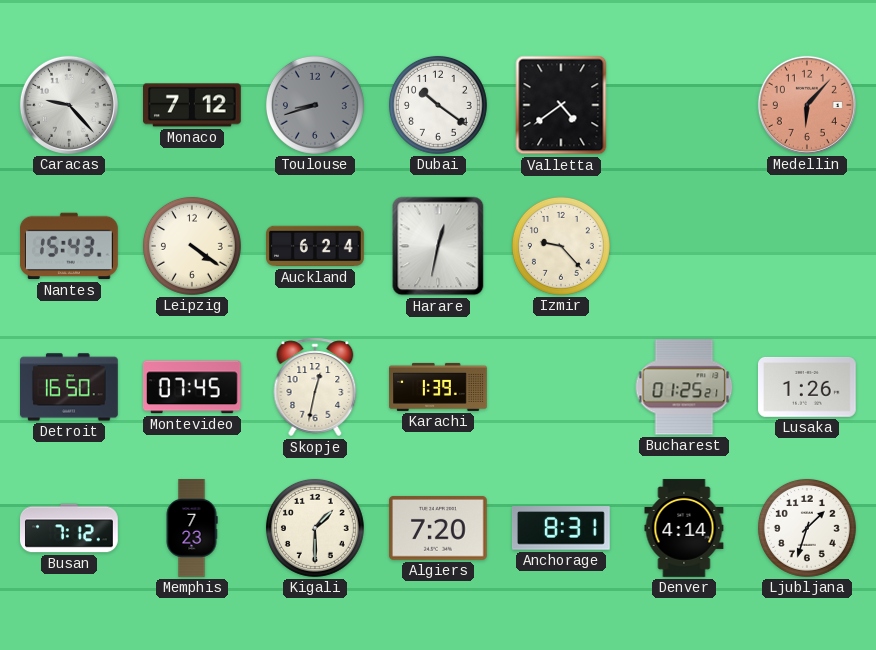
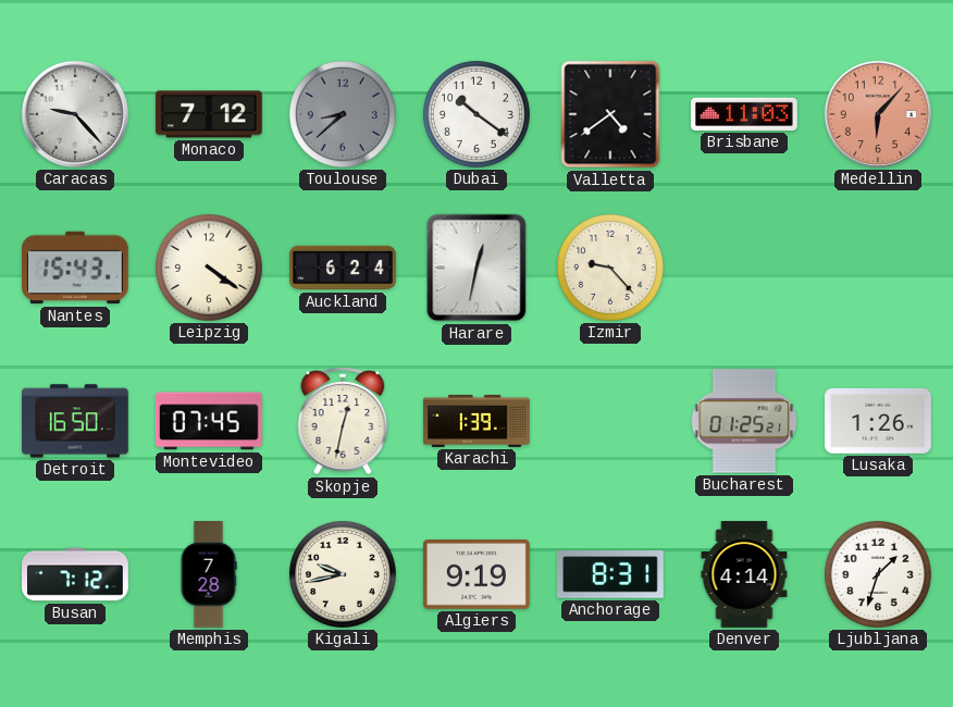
Toulouse: 8:42 -> 8:38 (343, 114)
Brisbane: none -> 11:03 (745, 114)
Memphis: 7:23 -> 7:28 (209, 574)
Kigali: 1:30 -> 9:43 (343, 574)
Algiers: 7:20 -> 9:19 (477, 574)
